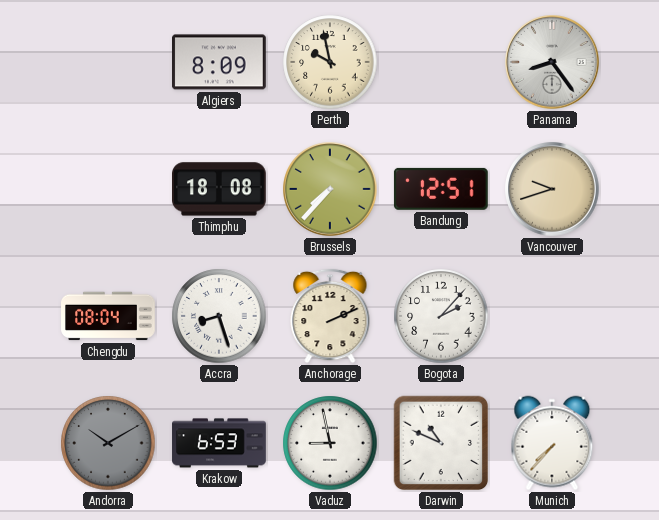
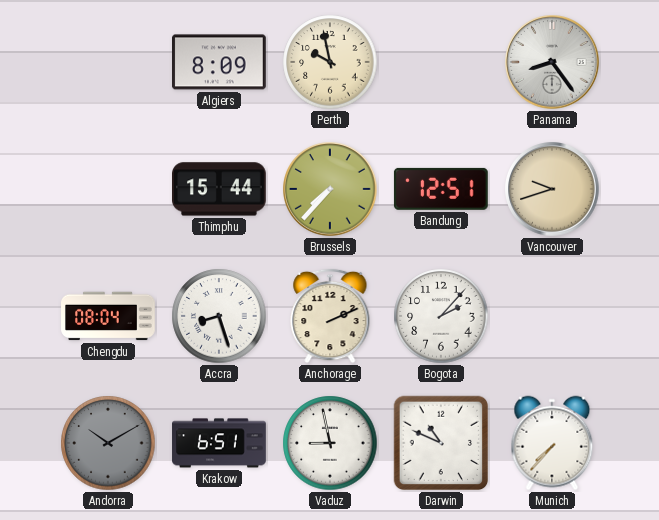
Thimphu: 18:08 -> 15:44 (220, 189)
Krakow: 6:53 -> 6:51 (219, 443)
